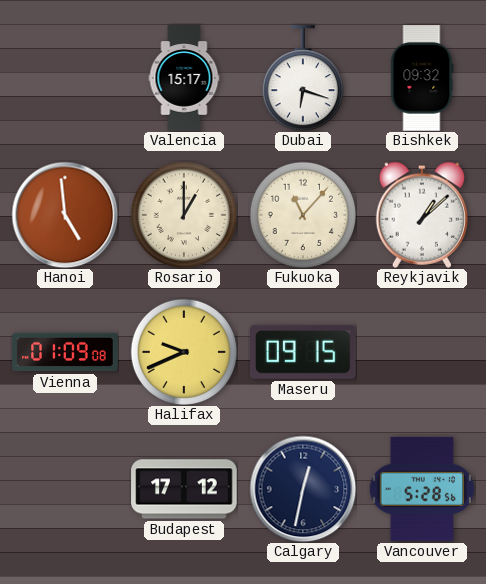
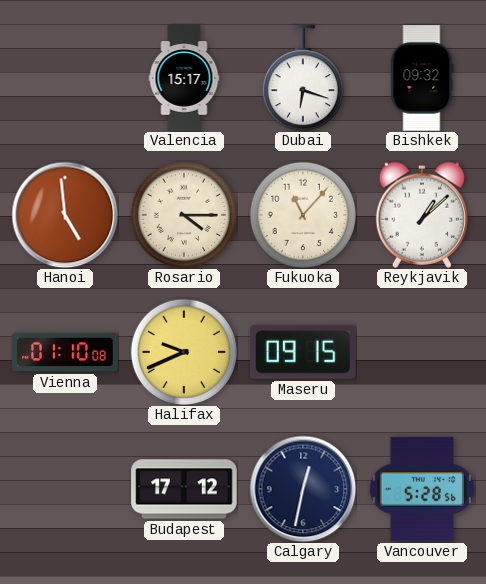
Rosario: 1:00 -> 4:15 (183, 214)
Vienna: 01:09 -> 01:10 (65, 352)
